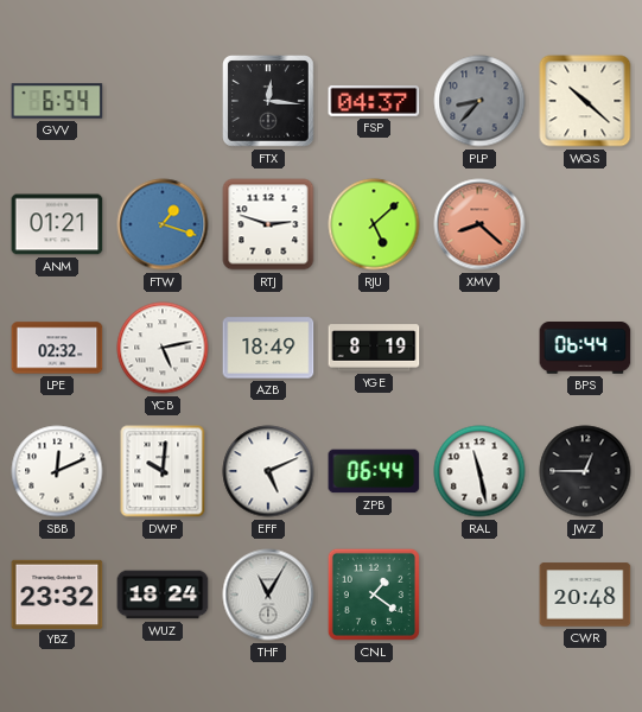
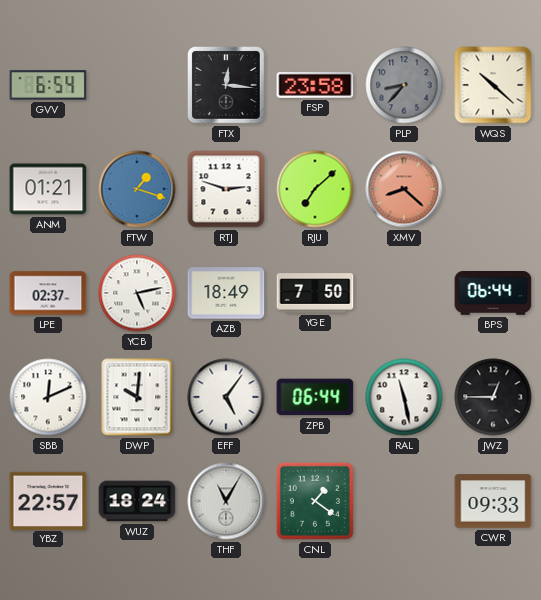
FSP: 04:37 -> 23:58 (315, 85)
RJU: 5:08 -> 7:08 (315, 189)
LPE: 02:32 -> 02:37 (48, 293)
YGE: 8:19 -> 7:50 (315, 293)
EFF: 5:11 -> 5:06 (226, 397)
YBZ: 23:32 -> 22:57 (48, 500)
CWR: 20:48 -> 09:33 (493, 501)
